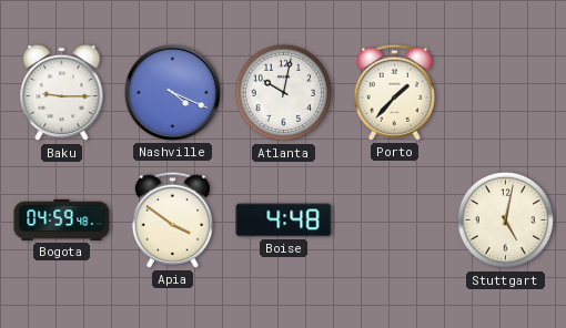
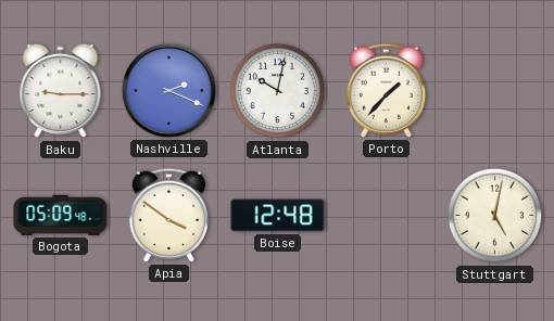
Nashville: 4:19 -> 2:19 (168, 90)
Bogota: 04:59 -> 05:09 (61, 215)
Boise: 4:48 -> 12:48 (278, 216)
